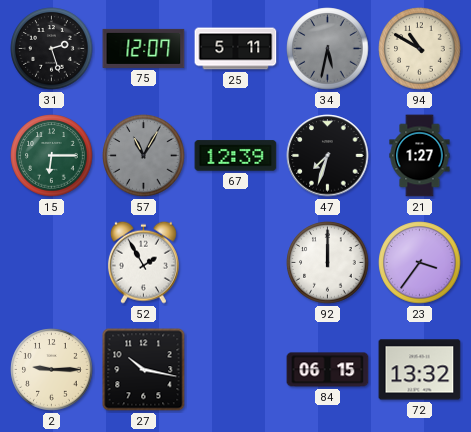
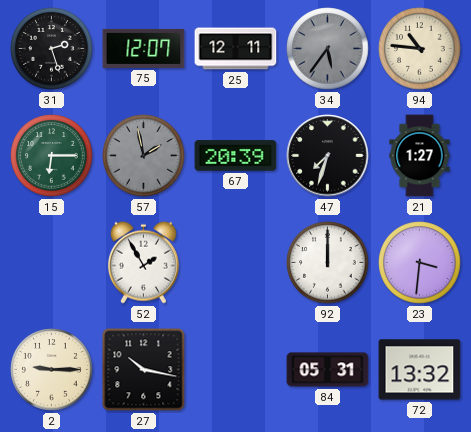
25: 5:11 -> 12:11 (236, 49)
34: 5:32 -> 5:36 (328, 49)
94: 10:50 -> 10:46 (420, 49)
57: 11:05 -> 1:58 (144, 156)
67: 12:39 -> 20:39 (236, 156)
23: 3:36 -> 3:31 (420, 263)
84: 06:15 -> 05:31 (328, 370)
